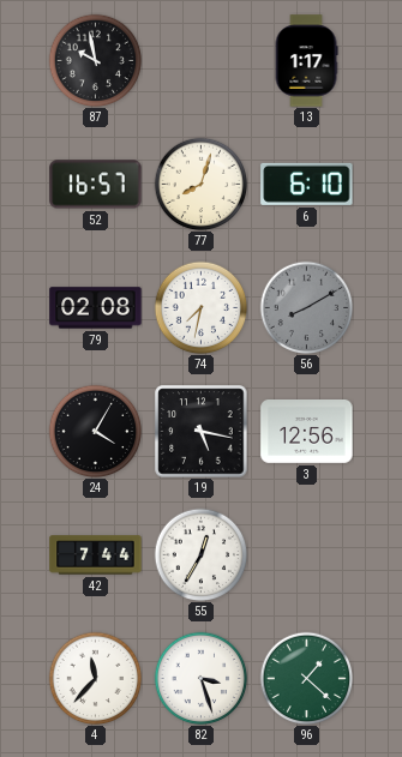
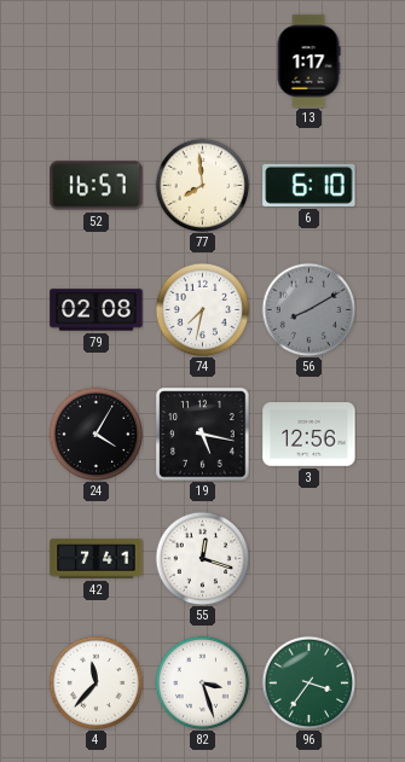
87: 9:58 -> none (95, 60)
77: 8:03 -> 7:59 (202, 185)
42: 7:44 -> 7:41 (97, 559)
55: 12:35 -> 12:18 (202, 558)
96: 1:22 -> 3:36 (308, 682)
